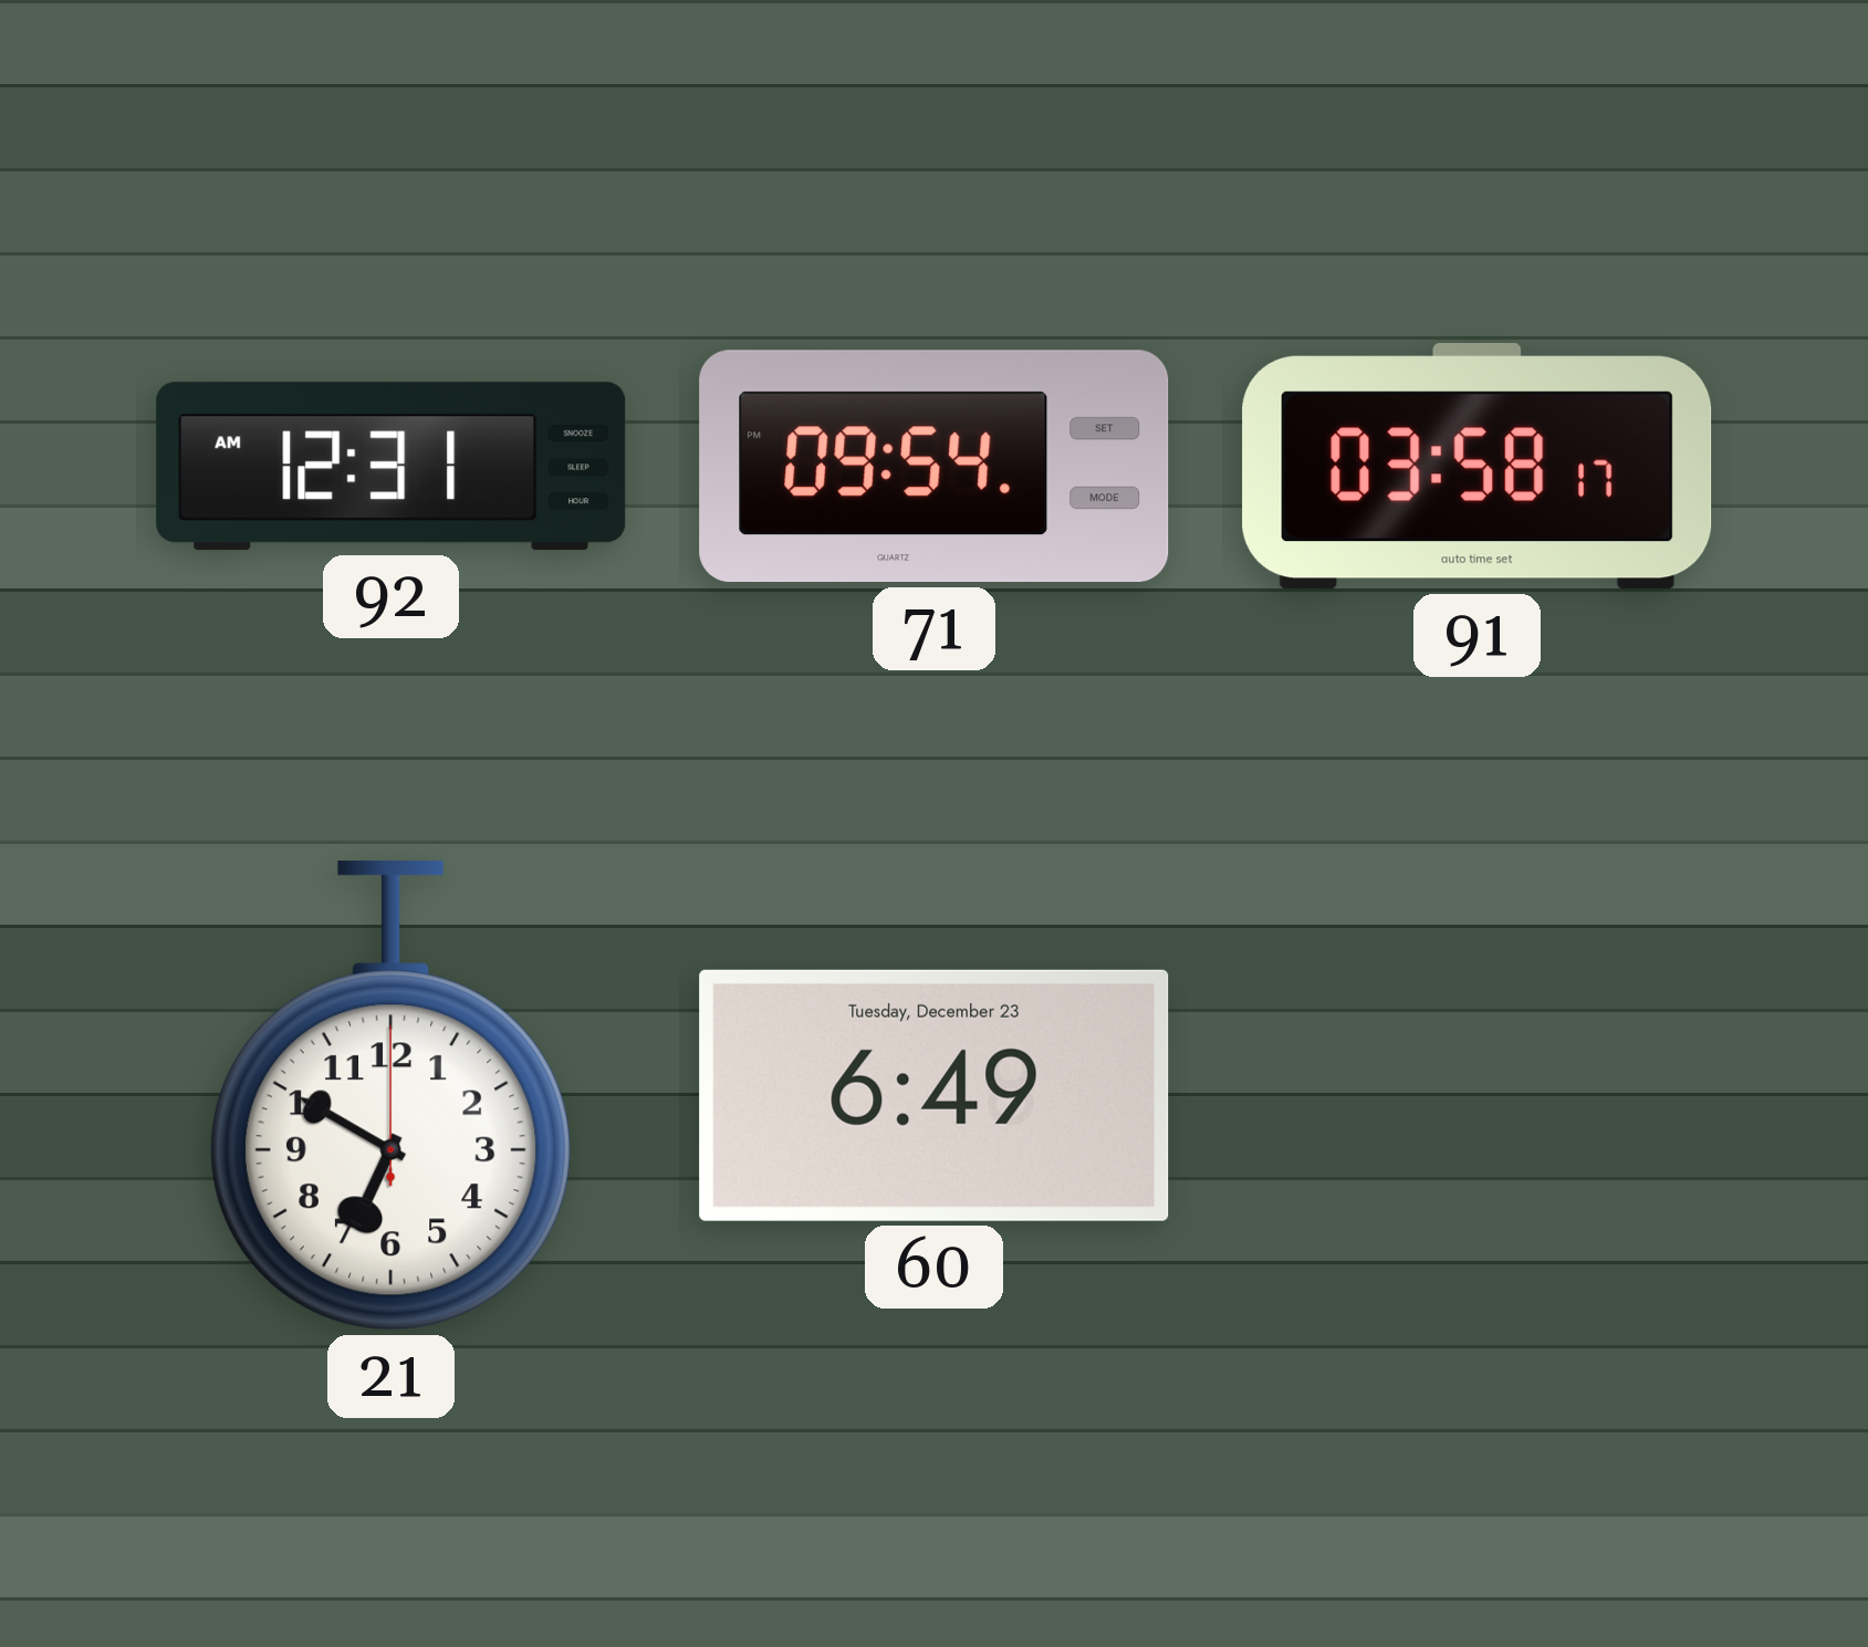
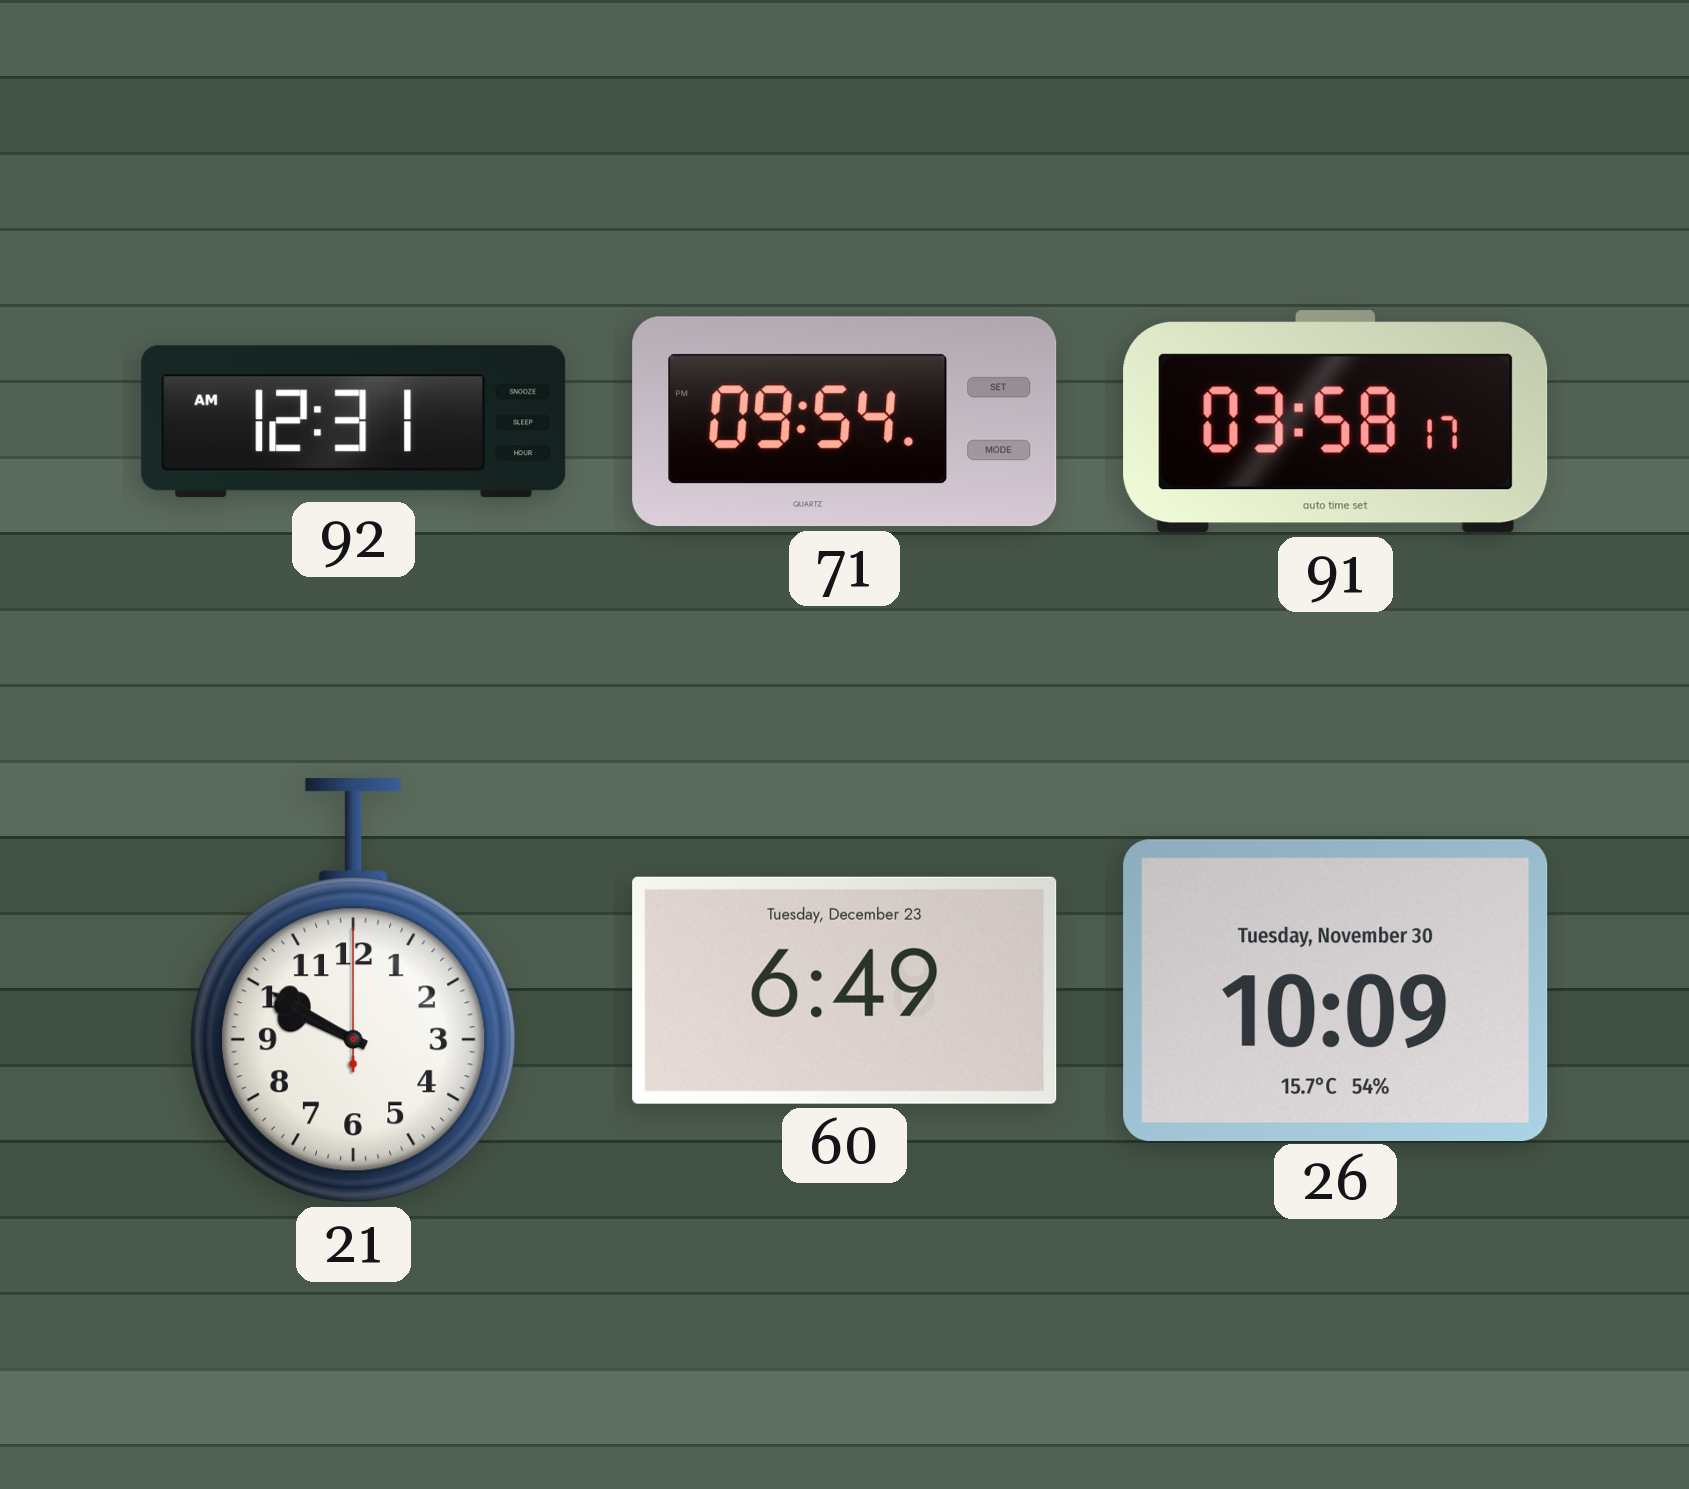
21: 6:50 -> 9:50 (353, 991)
26: none -> 10:09 (1336, 990)
